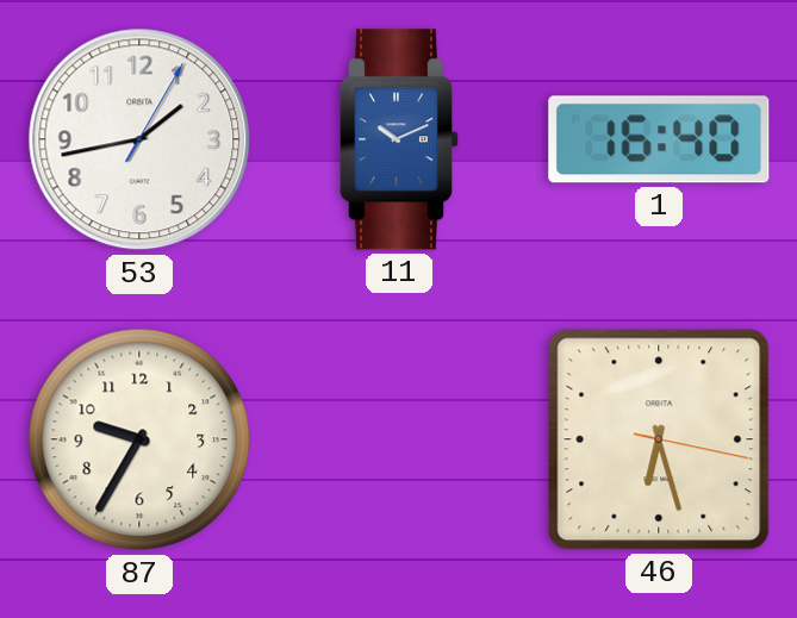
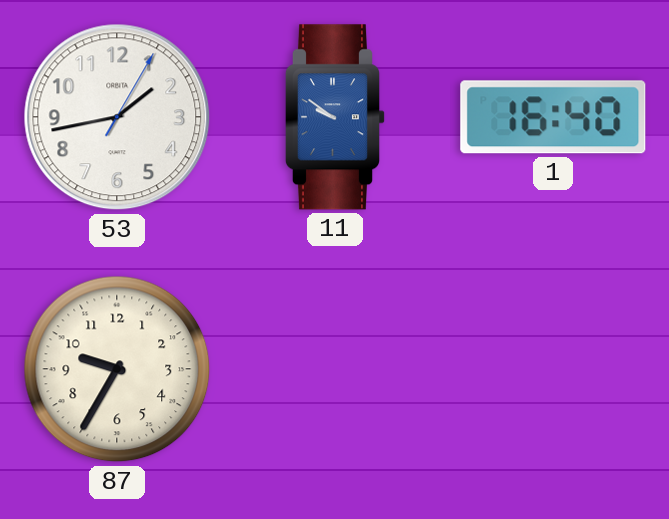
11: 10:11 -> 9:51 (334, 117)
46: 6:27 -> none (659, 439)
